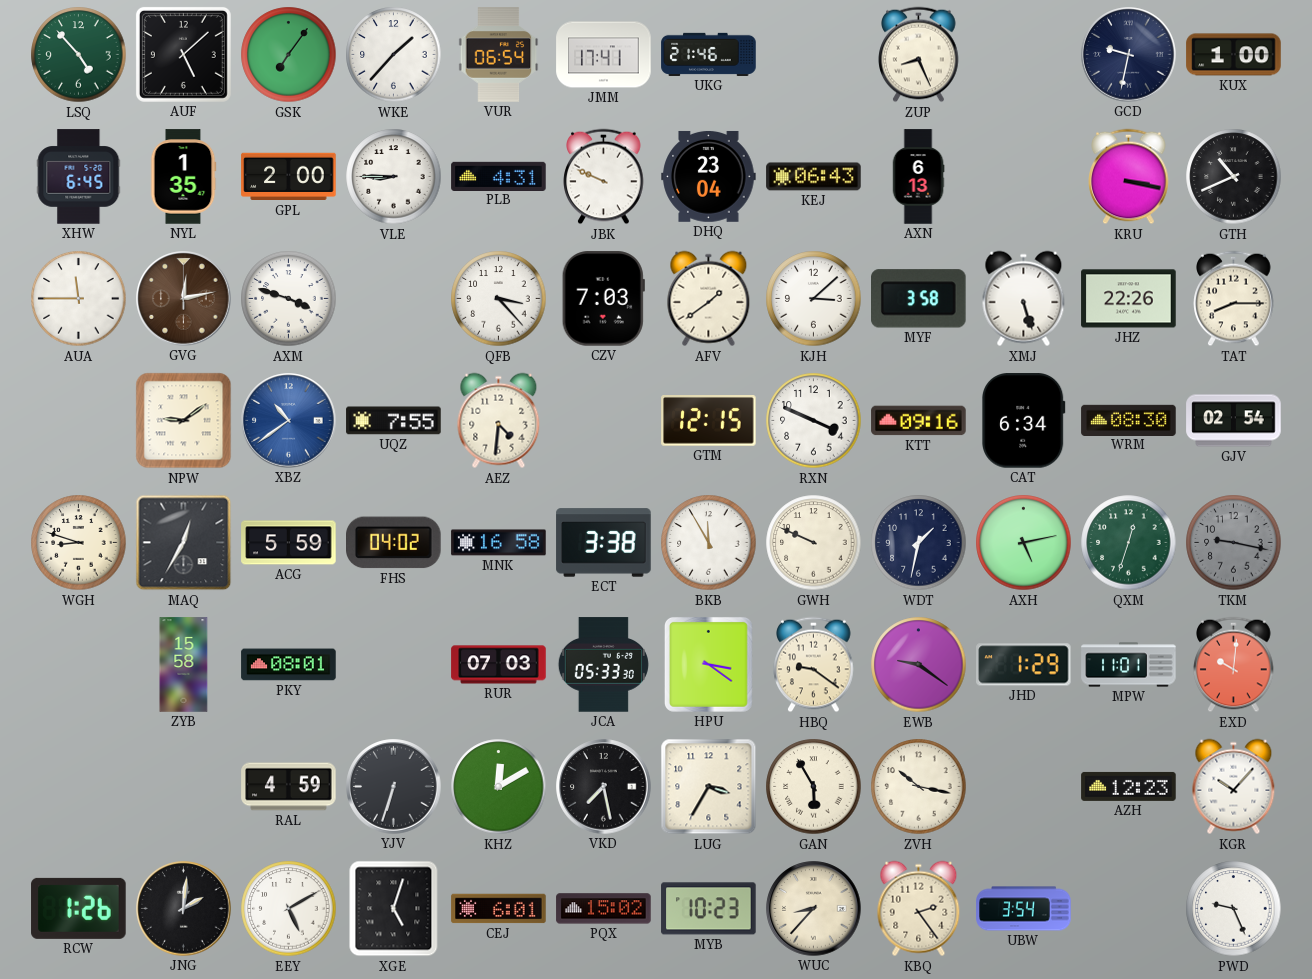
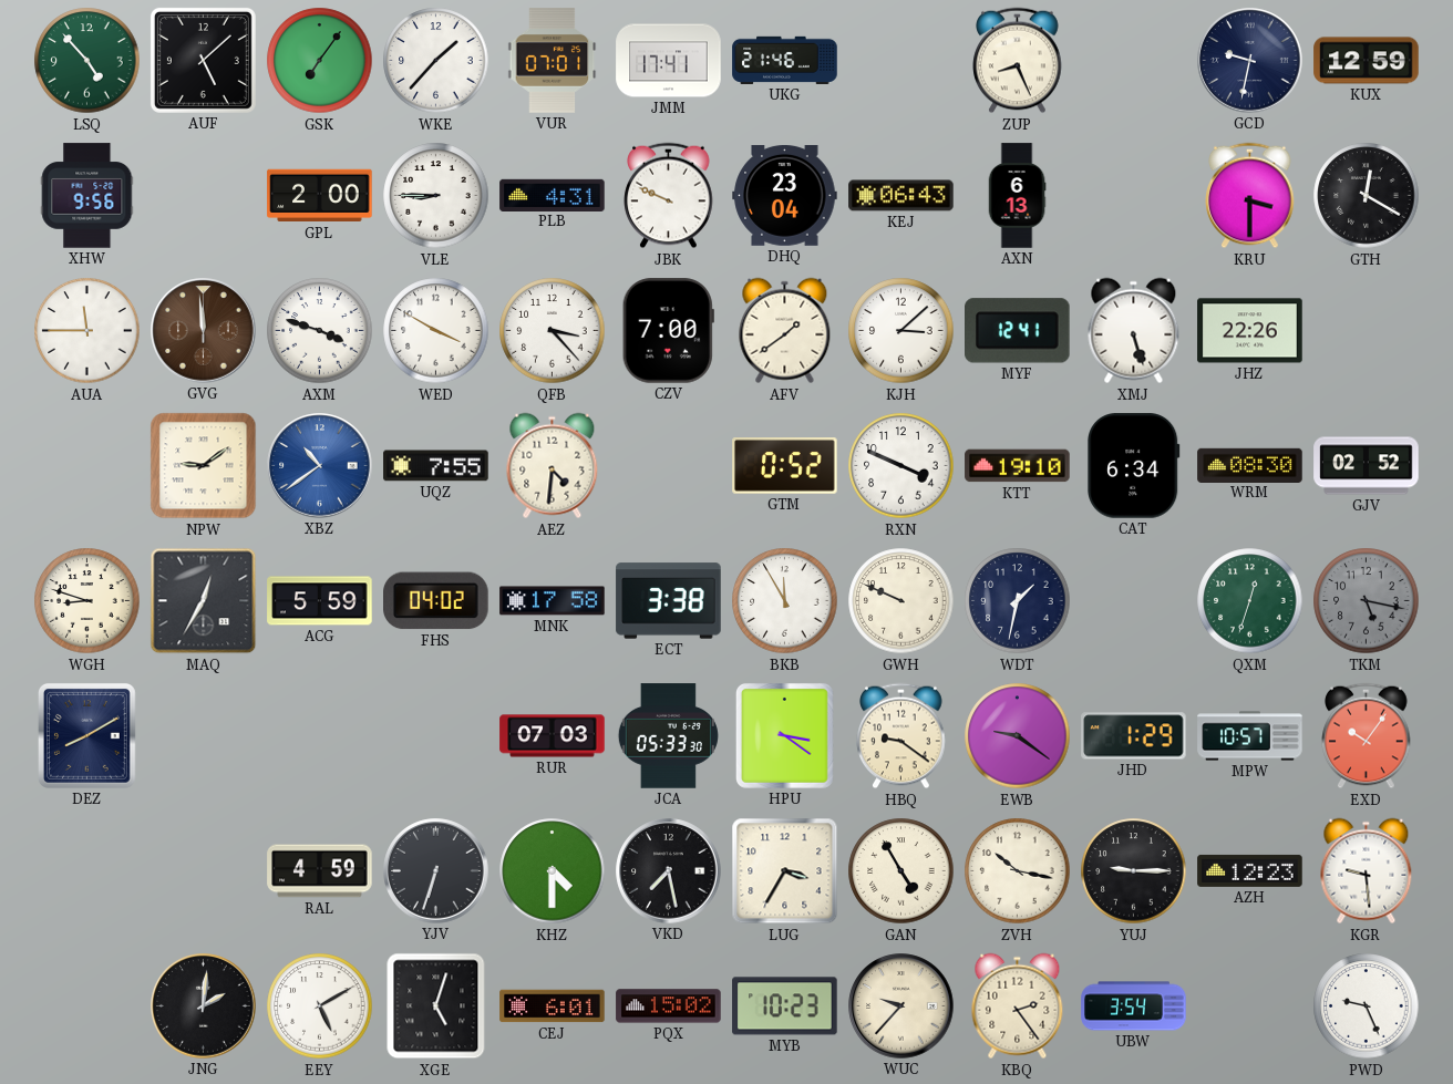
VUR: 06:54 -> 07:01 (553, 61)
KUX: 1:00 -> 12:59 (1367, 61)
XHW: 6:45 -> 9:56 (87, 196)
NYL: 1:35 -> none (183, 177)
KRU: 3:17 -> 3:30 (1250, 196)
GTH: 10:41 -> 12:20 (1367, 196)
GVG: 12:13 -> 11:59 (204, 331)
WED: none -> 3:50 (436, 331)
CZV: 7:03 -> 7:00 (668, 331)
MYF: 3:58 -> 12:41 (1018, 331)
TAT: 8:15 -> none (1234, 299)
GTM: 12:15 -> 0:52 (785, 466)
KTT: 09:16 -> 19:10 (1018, 466)
GJV: 02:54 -> 02:52 (1367, 466)
MNK: 16:58 -> 17:58 (553, 601)
AXH: 5:13 -> none (1024, 543)
TKM: 9:17 -> 5:17 (1367, 601)
DEZ: none -> 8:10 (86, 735)
ZYB: 15:58 -> none (184, 665)
PKY: 08:01 -> none (289, 665)
MPW: 11:01 -> 10:57 (1250, 736)
EXD: 10:01 -> 10:06 (1367, 736)
KHZ: 12:10 -> 4:30 (553, 871)
GAN: 5:55 -> 4:55 (901, 871)
YUJ: none -> 9:15 (1134, 871)
KGR: 10:07 -> 9:29 (1367, 871)
RCW: 1:26 -> none (79, 908)
WUC: 8:37 -> 9:37 (901, 1006)
